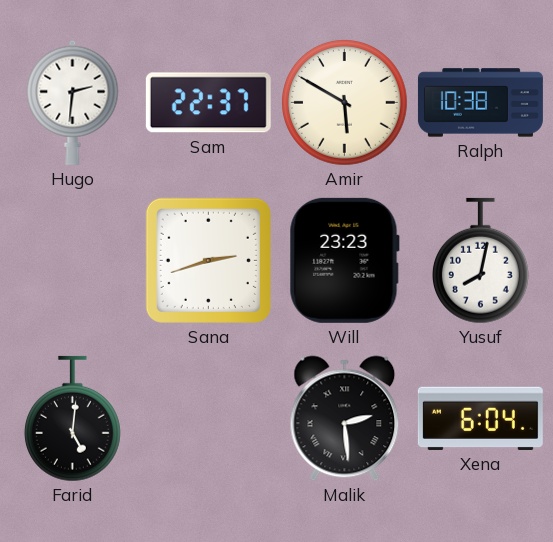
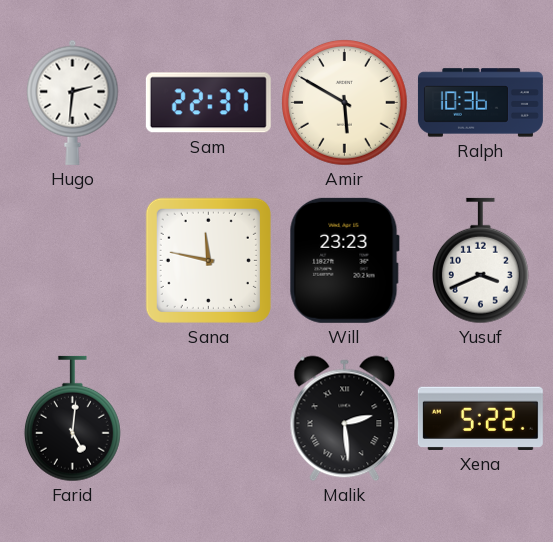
Ralph: 10:38 -> 10:36 (480, 103)
Sana: 2:42 -> 11:47 (208, 260)
Yusuf: 8:02 -> 3:41 (480, 261)
Xena: 6:04 -> 5:22 (480, 418)
